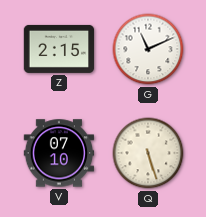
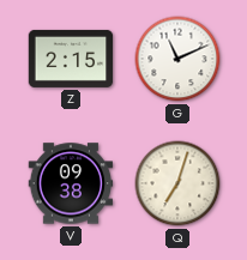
V: 07:10 -> 09:38 (71, 183)
Q: 5:27 -> 7:03 (177, 183)
